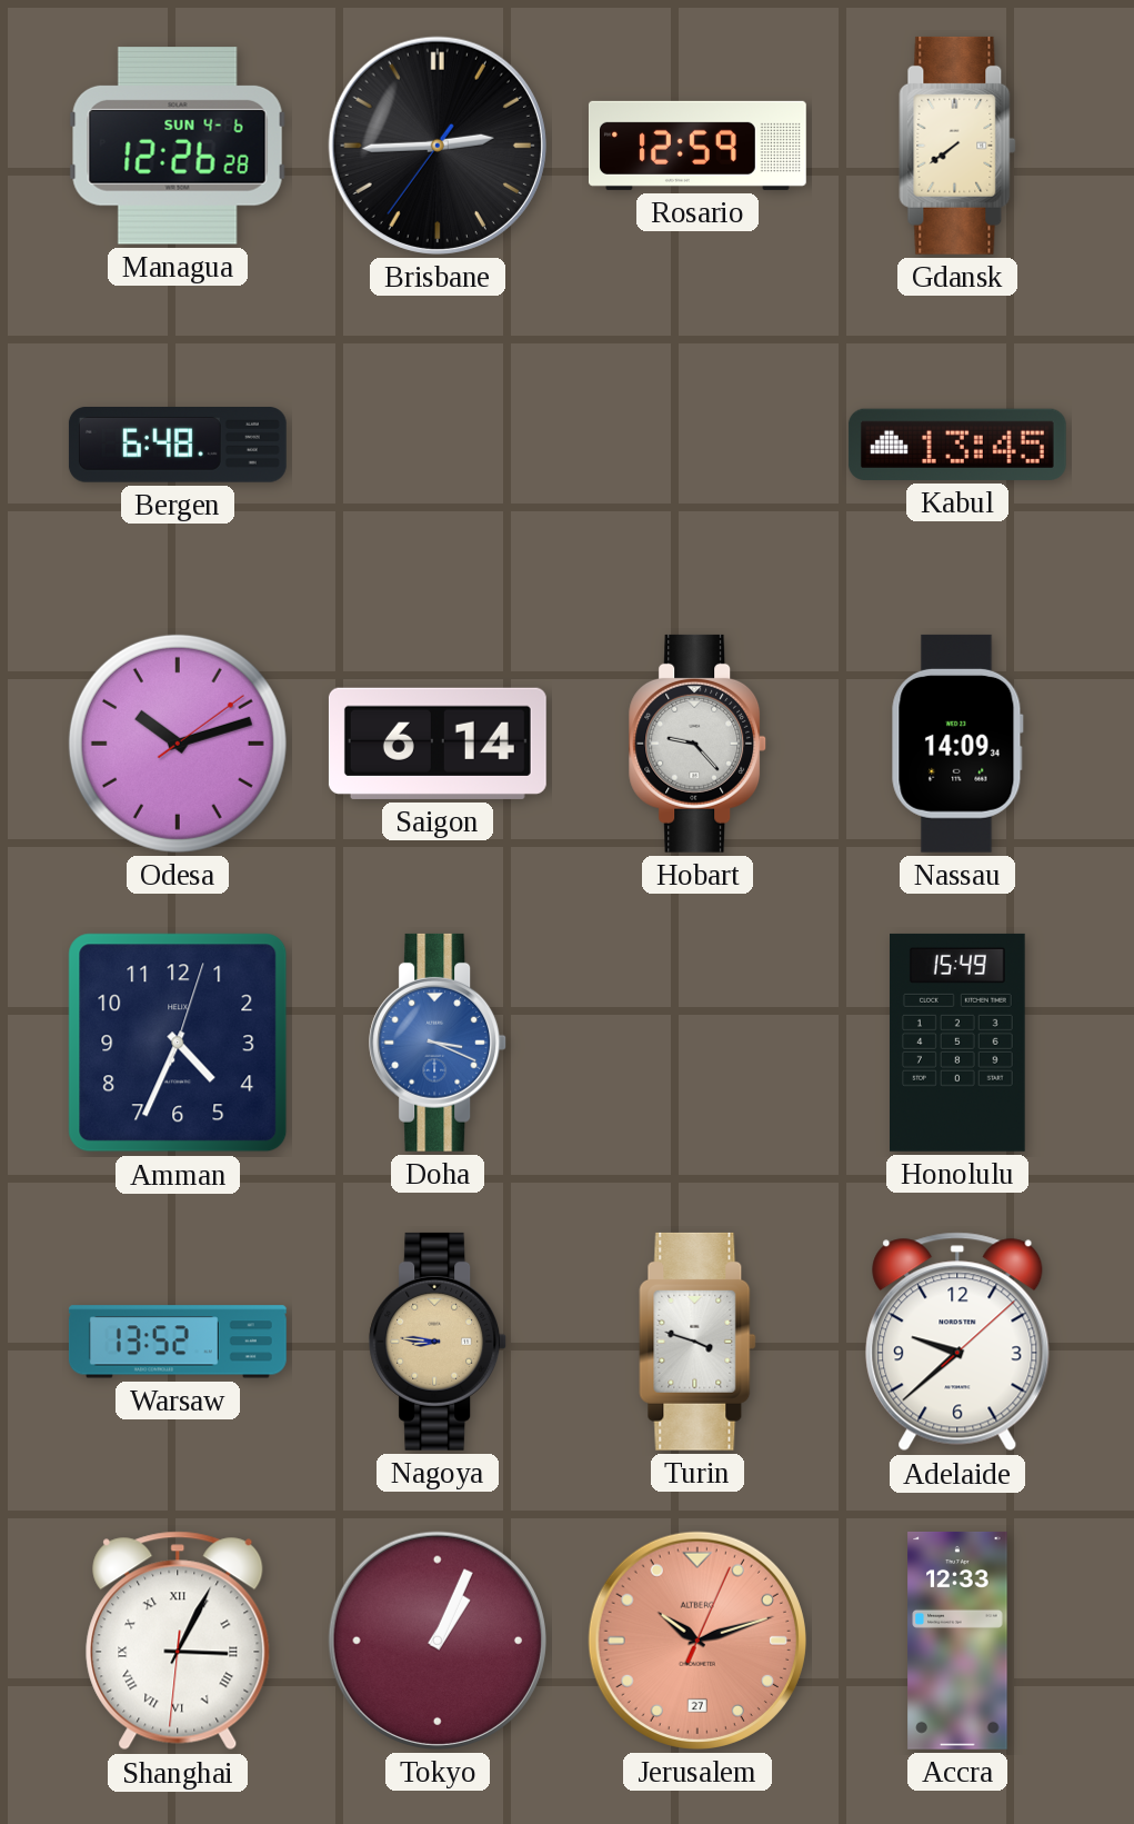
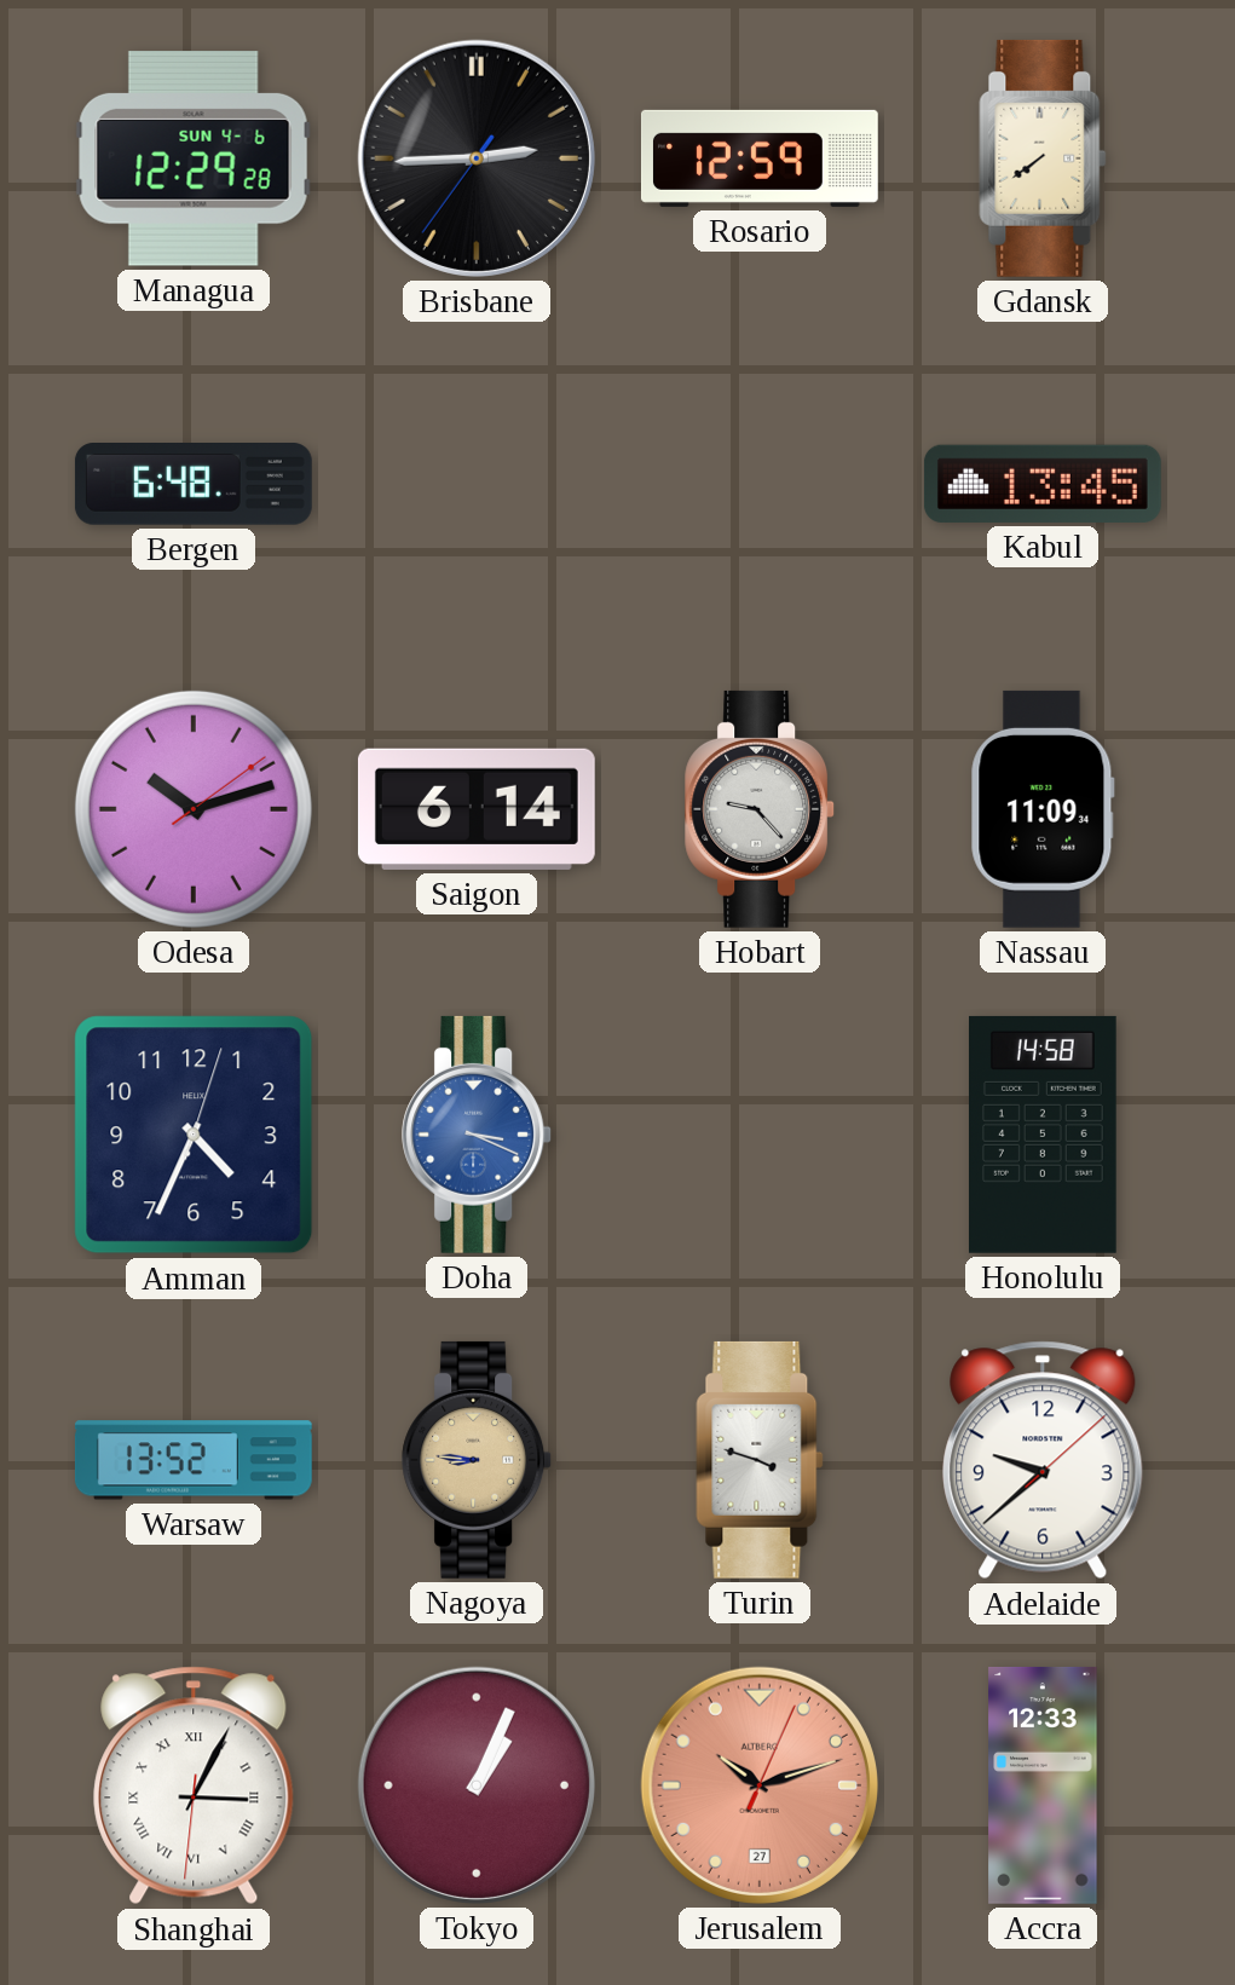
Managua: 12:26 -> 12:29 (194, 160)
Nassau: 14:09 -> 11:09 (1043, 809)
Honolulu: 15:49 -> 14:58 (1044, 1135)
